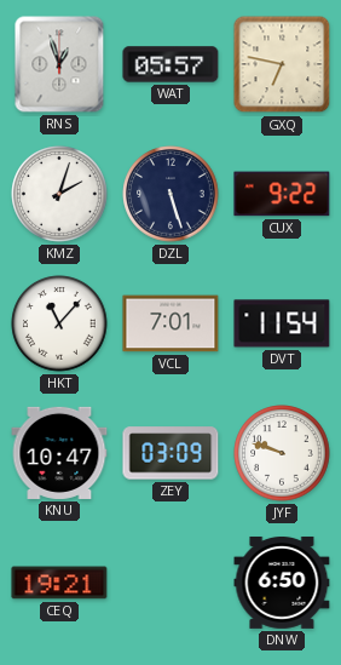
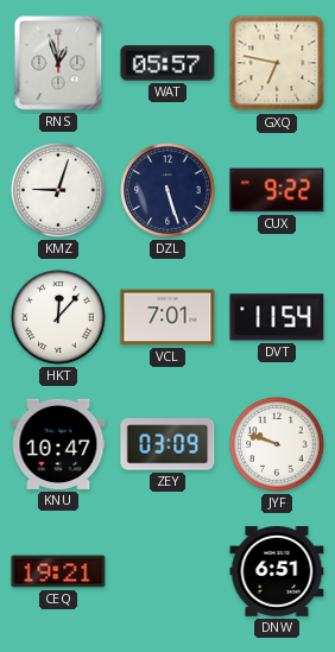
KMZ: 2:03 -> 9:03 (58, 190)
HKT: 11:07 -> 12:07 (58, 317)
DNW: 6:50 -> 6:51 (277, 571)
